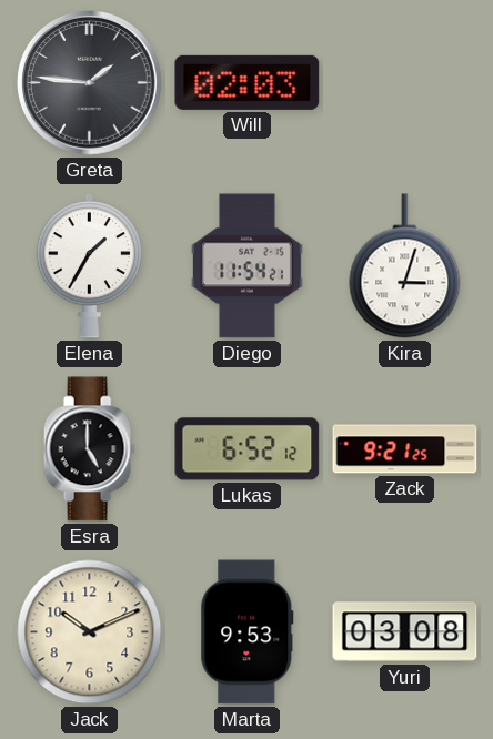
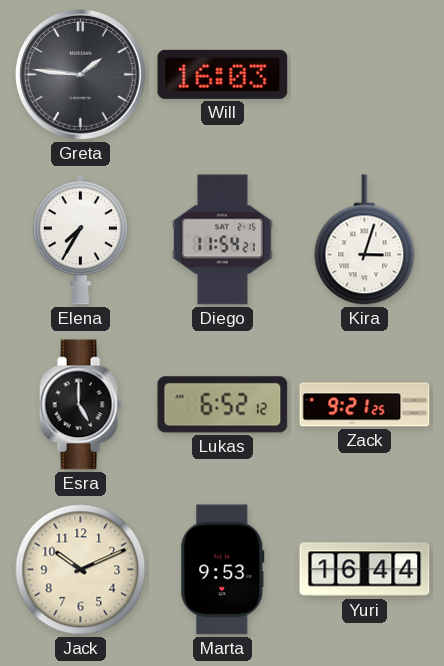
Will: 02:03 -> 16:03 (223, 74)
Elena: 1:35 -> 7:35 (80, 239)
Yuri: 03:08 -> 16:44 (365, 570)
